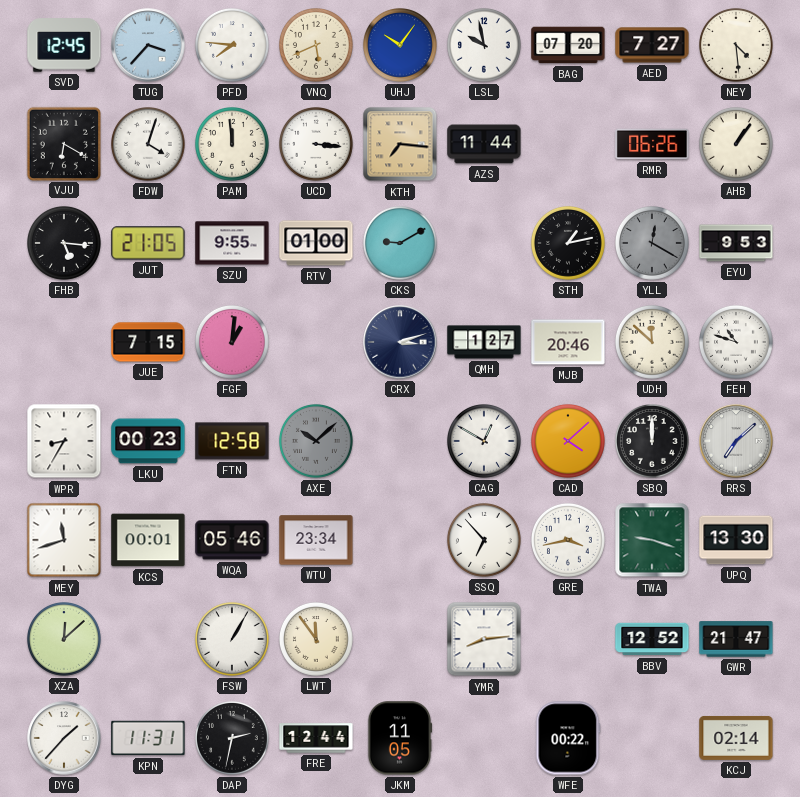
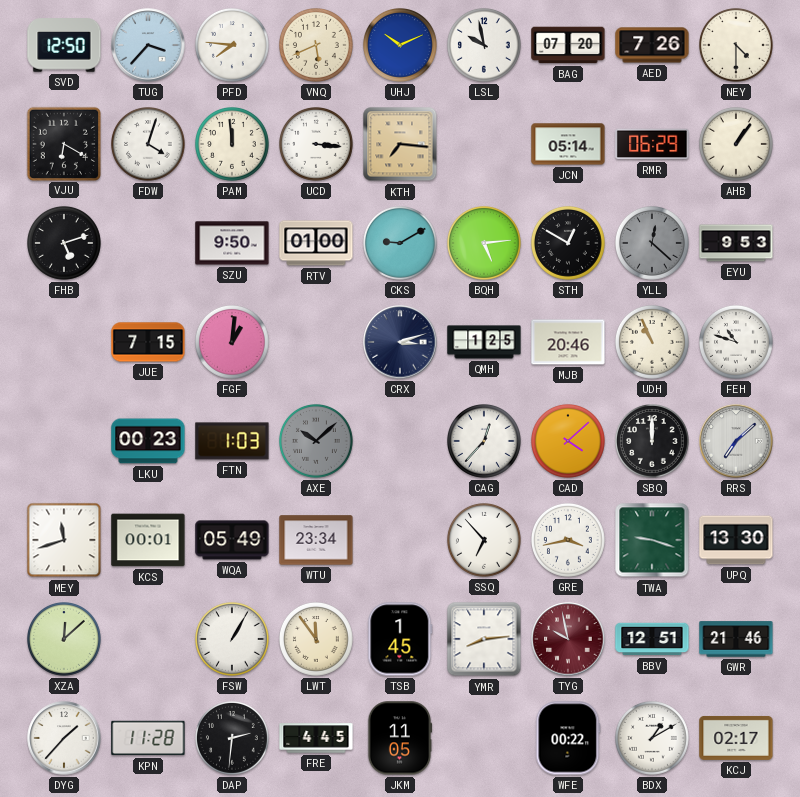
SVD: 12:45 -> 12:50 (64, 45)
UHJ: 10:06 -> 10:11 (401, 46)
AED: 7:27 -> 7:26 (652, 45)
NEY: 4:29 -> 4:30 (737, 46)
AZS: 11:44 -> none (484, 144)
JCN: none -> 05:14 (568, 144)
RMR: 06:26 -> 06:29 (652, 144)
FHB: 5:16 -> 5:12 (65, 244)
JUT: 21:05 -> none (148, 243)
SZU: 9:55 -> 9:50 (232, 243)
BQH: none -> 5:14 (485, 244)
STH: 1:13 -> 12:50 (569, 244)
YLL: 12:20 -> 12:22 (653, 244)
QMH: 1:27 -> 1:25 (484, 342)
UDH: 11:52 -> 10:56 (653, 343)
WPR: 8:35 -> none (64, 441)
FTN: 12:58 -> 1:03 (232, 441)
CAG: 12:50 -> 12:37 (485, 442)
WQA: 05:46 -> 05:49 (232, 540)
TSB: none -> 1:45 (400, 639)
TYG: none -> 9:58 (568, 639)
BBV: 12:52 -> 12:51 (652, 639)
GWR: 21:47 -> 21:46 (736, 639)
KPN: 11:31 -> 11:28 (148, 738)
DAP: 2:32 -> 2:31 (233, 739)
FRE: 12:44 -> 4:45 (316, 738)
BDX: none -> 1:10 (653, 739)
KCJ: 02:14 -> 02:17 (736, 738)
